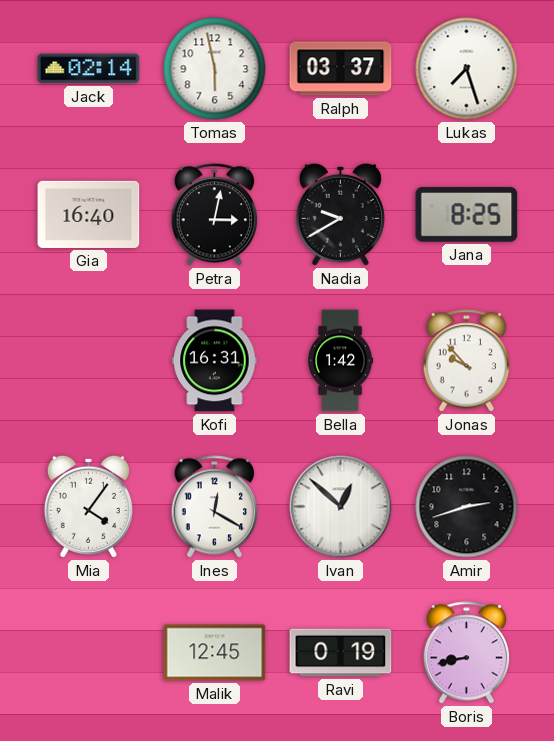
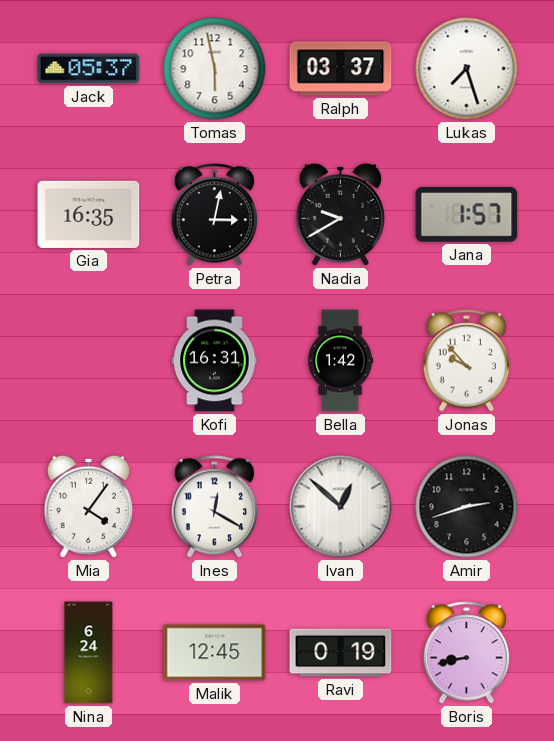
Jack: 02:14 -> 05:37 (89, 69)
Gia: 16:40 -> 16:35 (89, 214)
Jana: 8:25 -> 1:57 (467, 215)
Nina: none -> 6:24 (89, 653)
